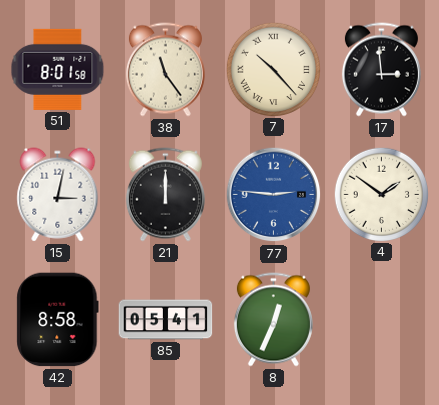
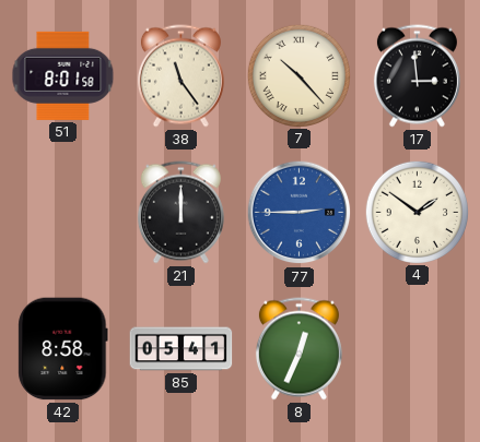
15: 3:02 -> none (58, 195)
77: 2:46 -> 2:45 (300, 213)
